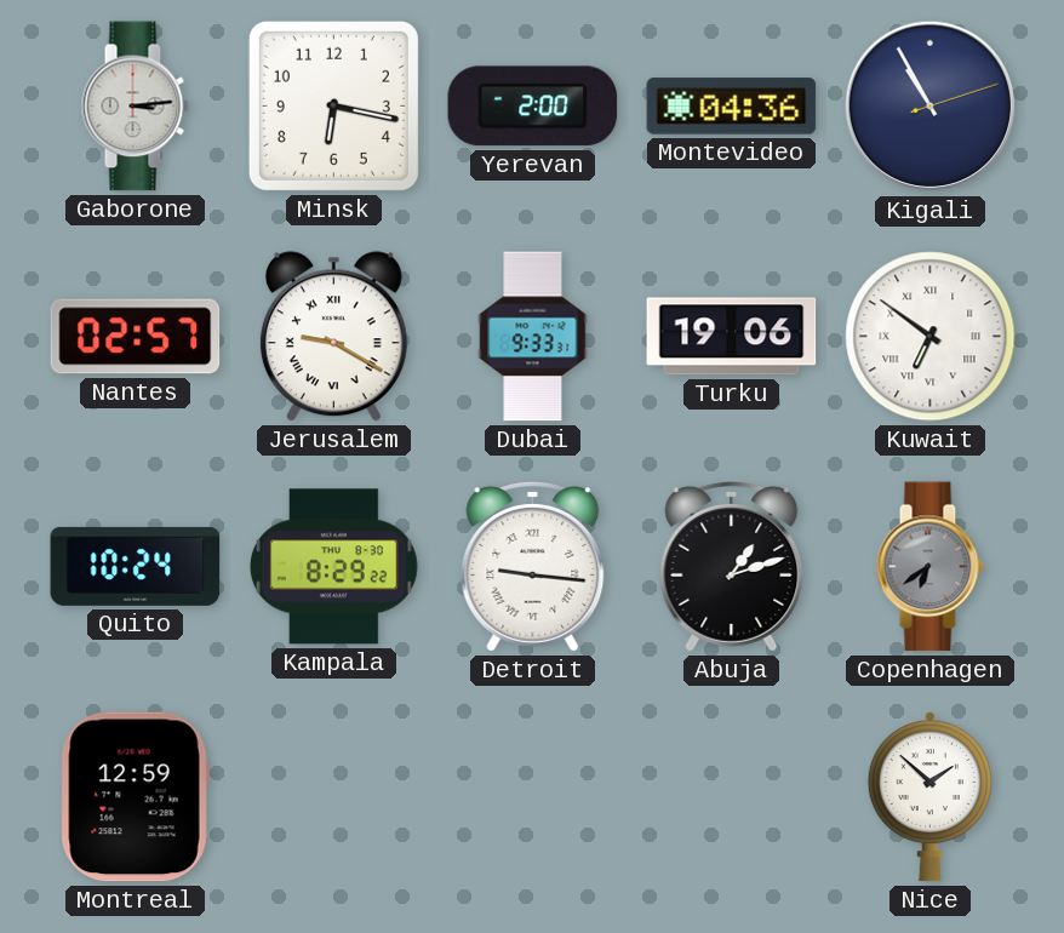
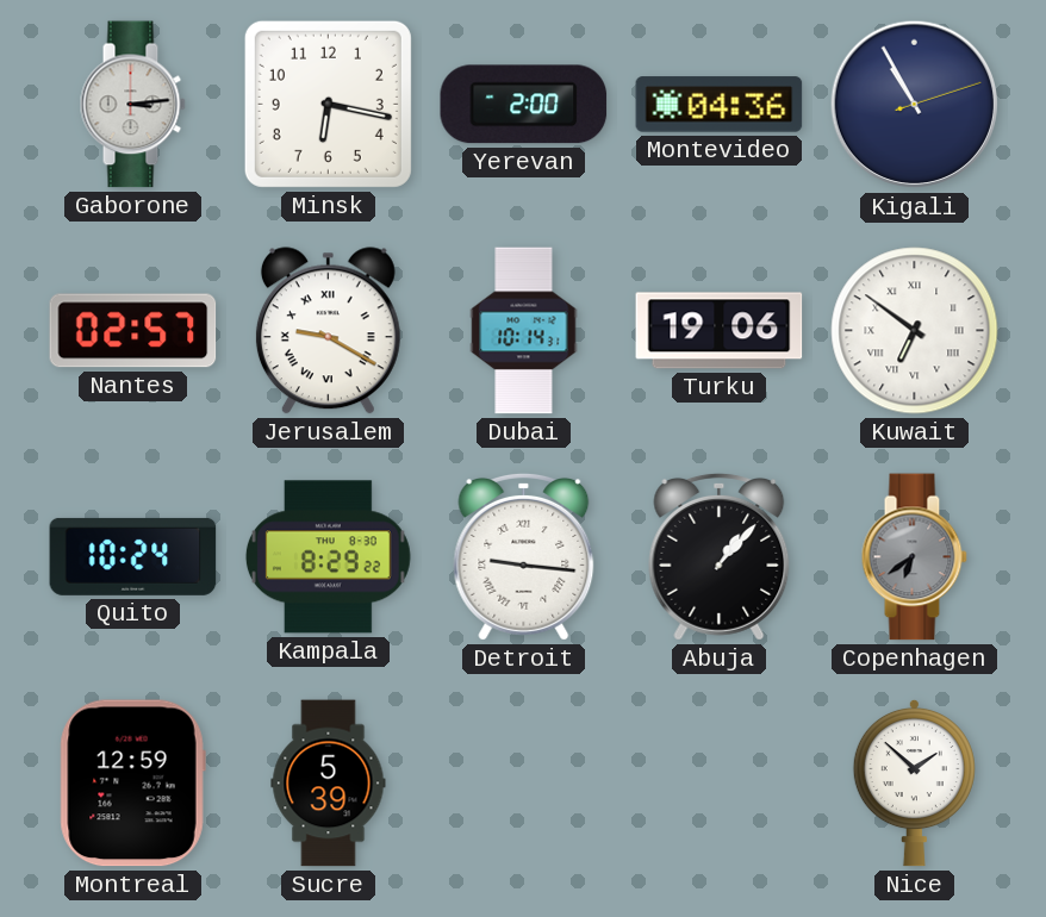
Dubai: 9:33 -> 10:14 (524, 331)
Abuja: 1:12 -> 1:07 (720, 556)
Sucre: none -> 5:39 (329, 784)
